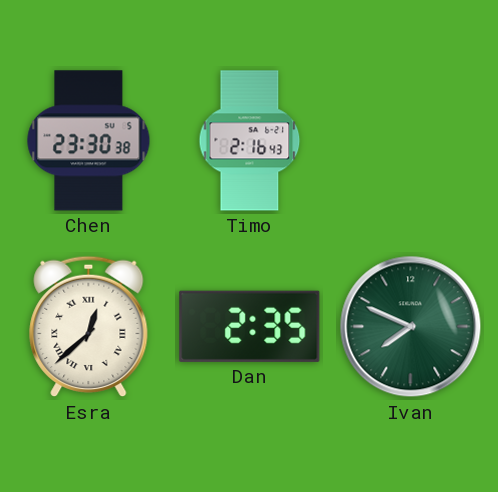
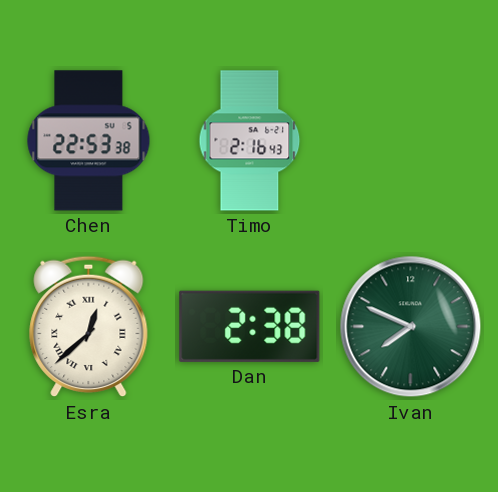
Chen: 23:30 -> 22:53 (89, 141)
Dan: 2:35 -> 2:38 (250, 326)
